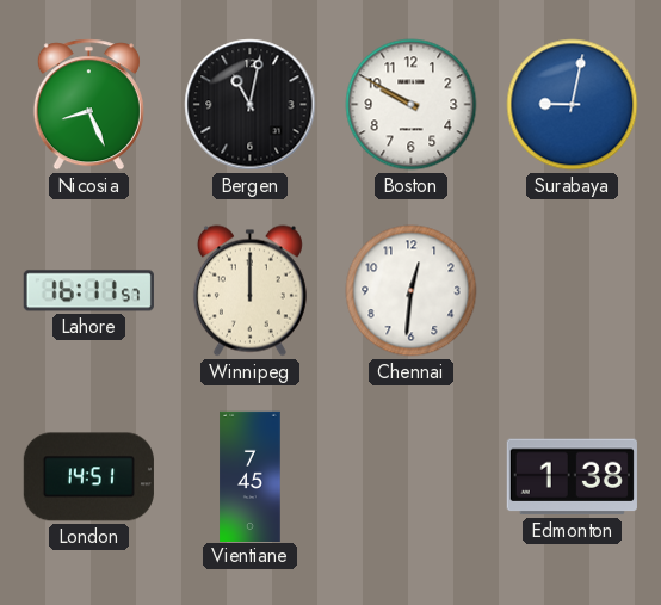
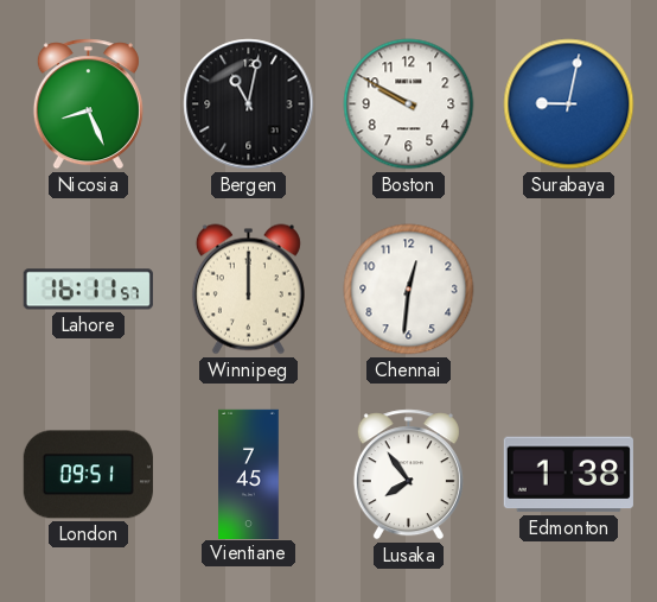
London: 14:51 -> 09:51 (88, 475)
Lusaka: none -> 7:54 (408, 475)
